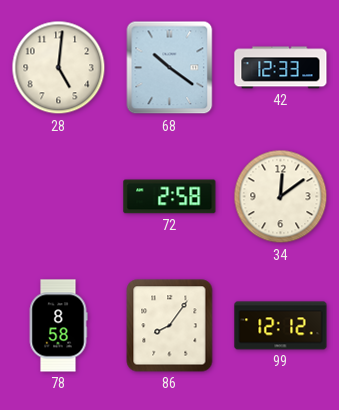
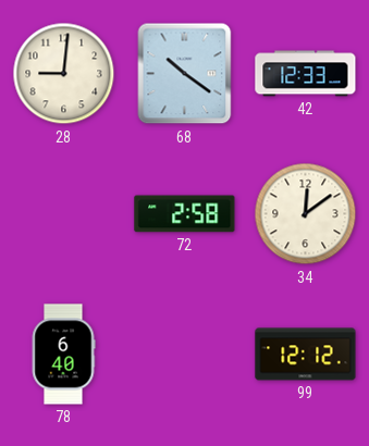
28: 5:01 -> 9:01 (64, 74)
78: 8:58 -> 6:40 (63, 355)
86: 8:06 -> none (170, 326)
